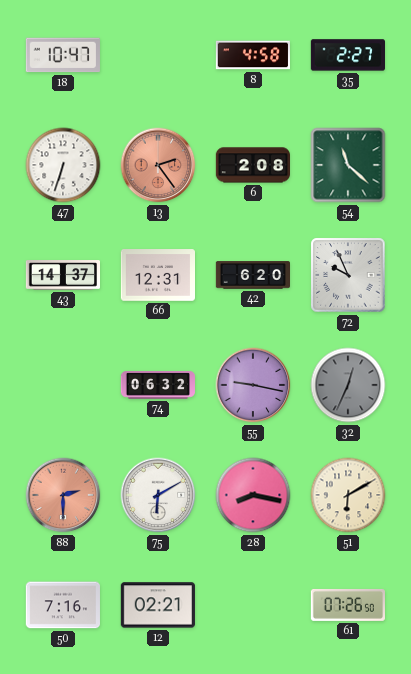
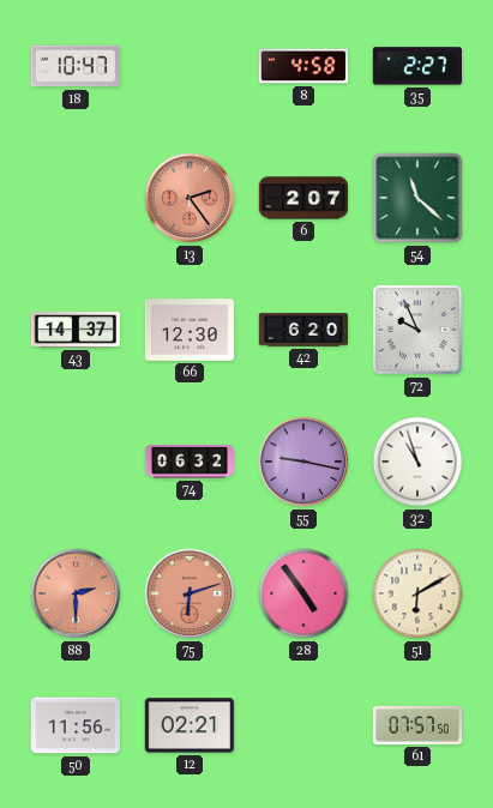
47: 6:33 -> none (63, 165)
6: 2:08 -> 2:07 (302, 198)
66: 12:31 -> 12:30 (188, 330)
32: 12:34 -> 10:57 (417, 462)
32 dial: grey -> white (417, 462)
75: 6:10 -> 6:12 (190, 593)
75 dial: white -> salmon (190, 593)
28: 8:17 -> 4:54 (303, 593)
50: 7:16 -> 11:56 (74, 725)
61: 07:26 -> 07:57 (416, 725)
